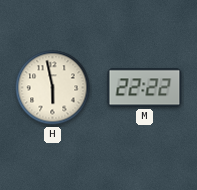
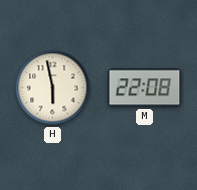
M: 22:22 -> 22:08 (145, 88)
